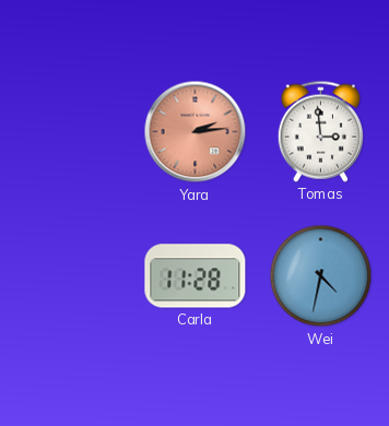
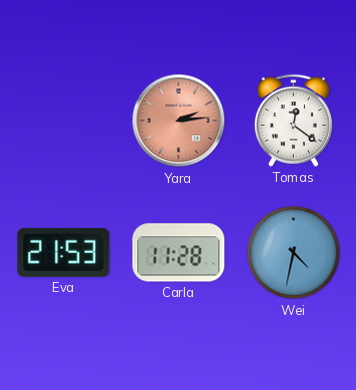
Tomas: 2:59 -> 12:21 (293, 120)
Eva: none -> 21:53 (64, 252)
